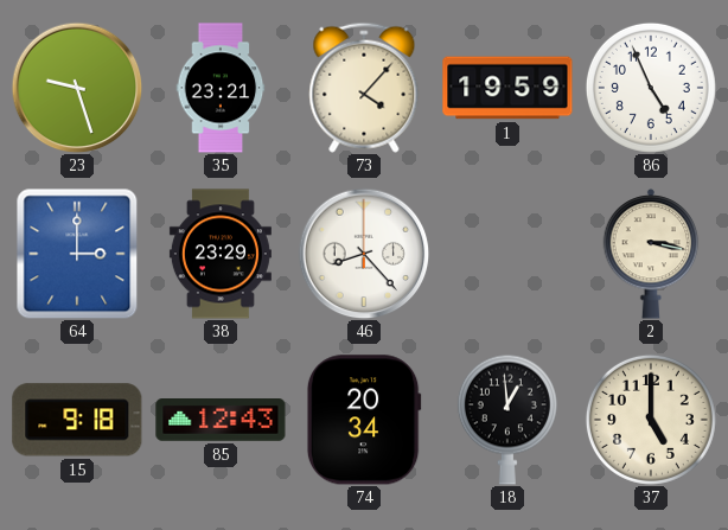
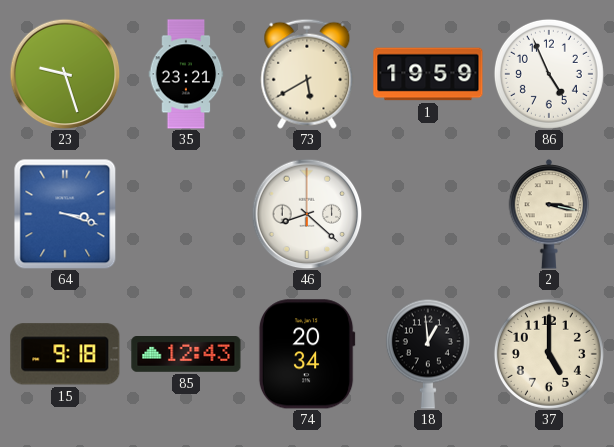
73: 4:07 -> 5:40 (307, 74)
64: 3:00 -> 3:18 (65, 214)
38: 23:29 -> none (221, 254)
46: 8:23 -> 8:22 (307, 214)
